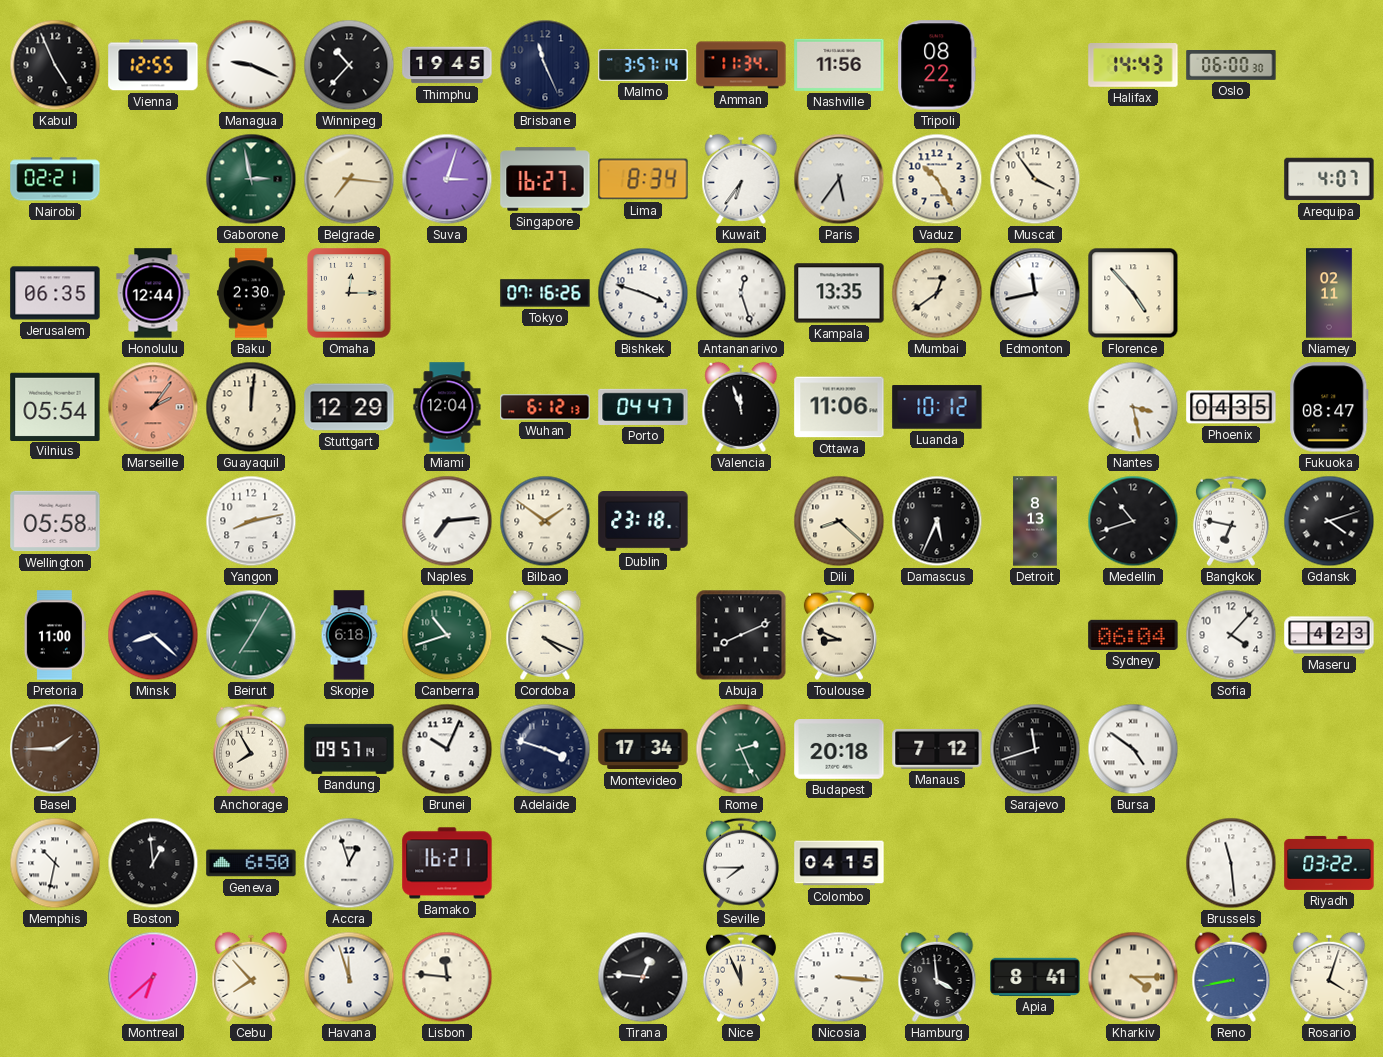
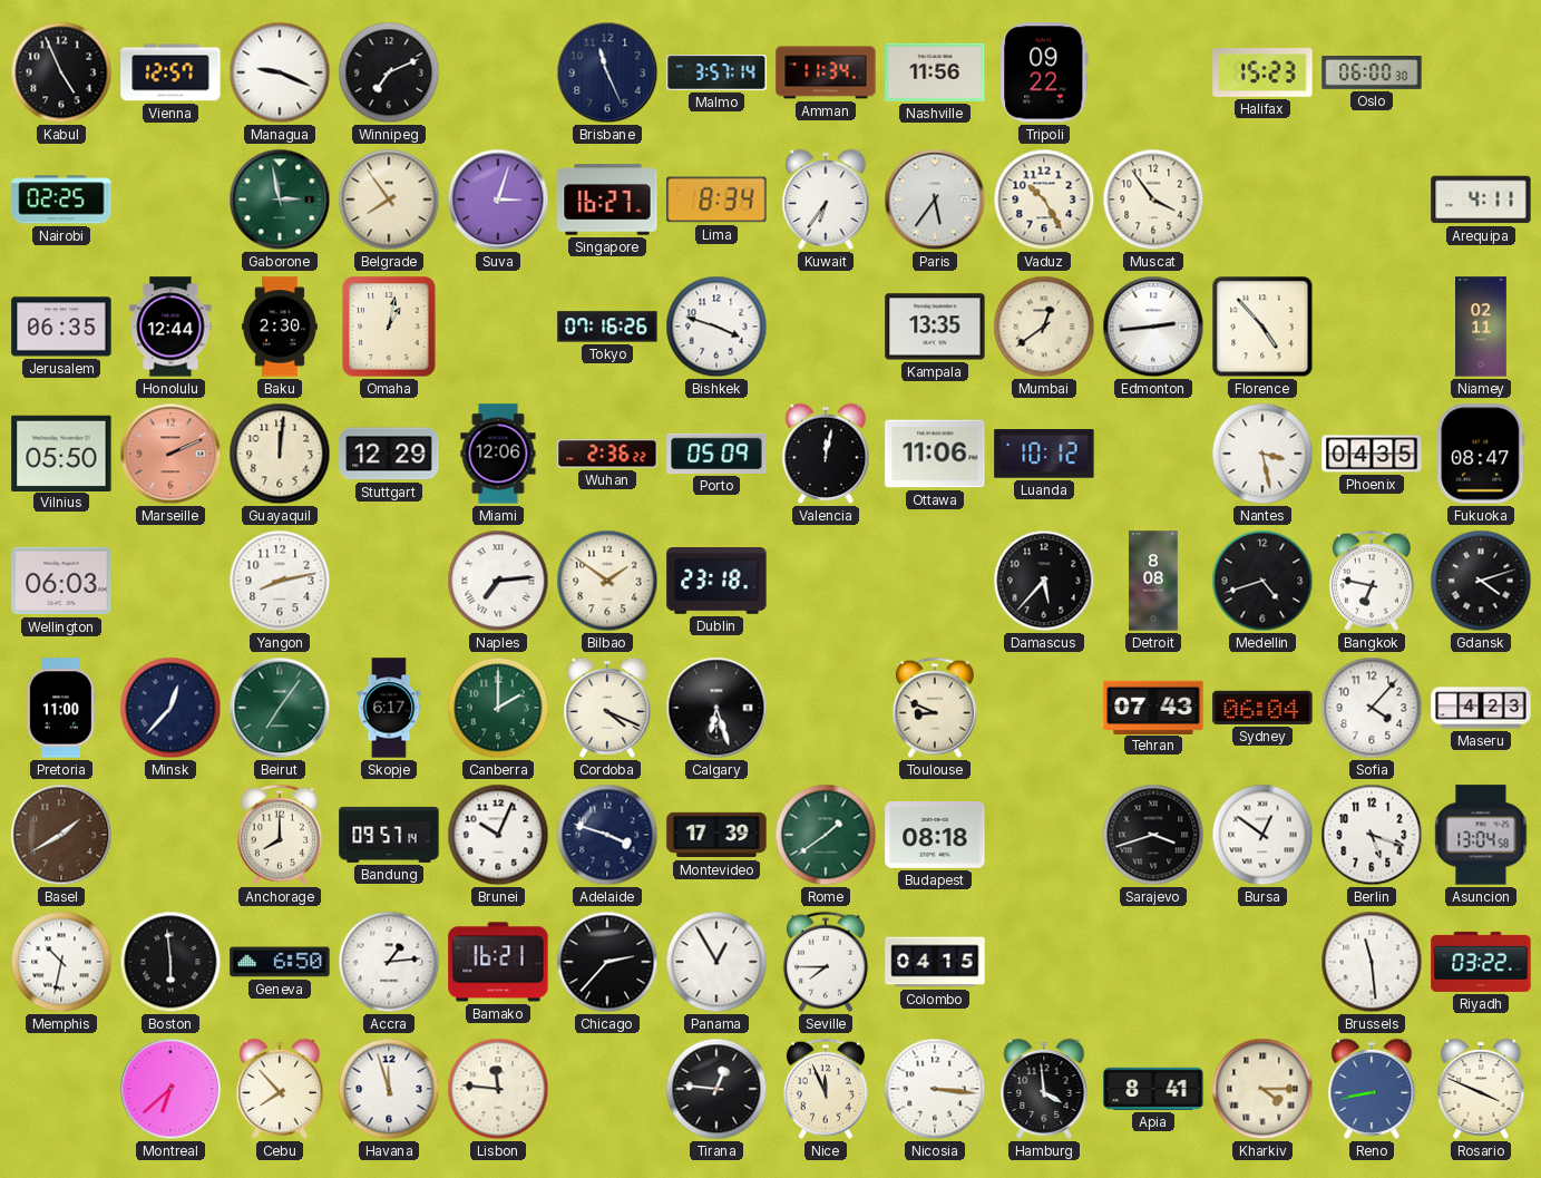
Vienna: 12:55 -> 12:57 (170, 72)
Winnipeg: 10:37 -> 7:11 (389, 72)
Thimphu: 19:45 -> none (447, 65)
Tripoli: 08:22 -> 09:22 (1044, 72)
Halifax: 14:43 -> 15:23 (1262, 74)
Nairobi: 02:21 -> 02:25 (61, 199)
Belgrade: 7:16 -> 7:54 (389, 199)
Arequipa: 4:07 -> 4:11 (1481, 199)
Omaha: 12:15 -> 1:02 (389, 327)
Antananarivo: 12:27 -> none (741, 293)
Edmonton: 11:43 -> 2:44 (1153, 327)
Vilnius: 05:54 -> 05:50 (61, 452)
Marseille: 2:06 -> 2:11 (170, 454)
Miami: 12:04 -> 12:06 (498, 454)
Wuhan: 6:12 -> 2:36 (607, 454)
Porto: 04:47 -> 05:09 (716, 454)
Valencia: 11:57 -> 12:02 (826, 454)
Wellington: 05:58 -> 06:03 (61, 581)
Dili: 8:22 -> none (839, 521)
Damascus: 5:34 -> 5:37 (1044, 581)
Detroit: 8:13 -> 8:08 (1153, 581)
Medellin: 10:42 -> 4:42 (1262, 581)
Minsk: 8:22 -> 12:37 (170, 708)
Beirut: 7:05 -> 7:06 (280, 708)
Skopje: 6:18 -> 6:17 (389, 708)
Canberra: 10:42 -> 2:00 (498, 708)
Calgary: none -> 6:27 (716, 708)
Abuja: 8:11 -> none (741, 635)
Tehran: none -> 07:43 (1153, 707)
Basel: 1:45 -> 1:40 (61, 835)
Anchorage: 7:55 -> 8:00 (280, 835)
Montevideo: 17:34 -> 17:39 (716, 835)
Rome: 2:26 -> 1:39 (826, 835)
Budapest: 20:18 -> 08:18 (935, 835)
Manaus: 7:12 -> none (937, 749)
Sarajevo: 11:42 -> 3:42 (1153, 835)
Bursa: 4:51 -> 12:51 (1262, 835)
Berlin: none -> 5:18 (1372, 835)
Asuncion: none -> 13:04 (1481, 835)
Boston: 12:59 -> 5:59 (170, 962)
Accra: 12:57 -> 1:14 (389, 962)
Chicago: none -> 2:37 (607, 962)
Panama: none -> 12:55 (716, 962)
Rosario: 4:03 -> 3:49 (1481, 1089)
